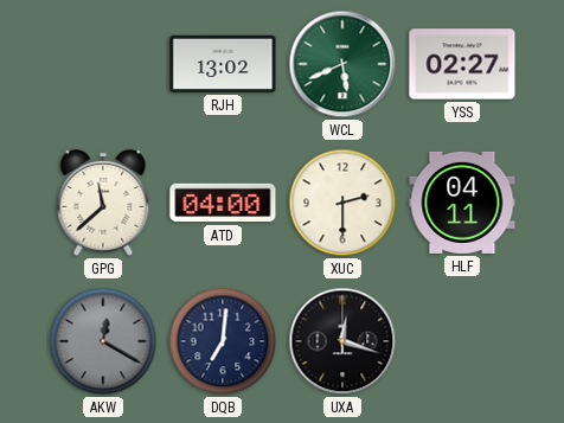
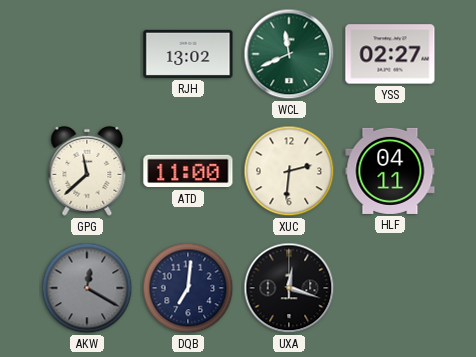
WCL: 5:41 -> 11:41 (289, 54)
ATD: 04:00 -> 11:00 (188, 171)
XUC: 2:30 -> 2:31 (289, 171)
